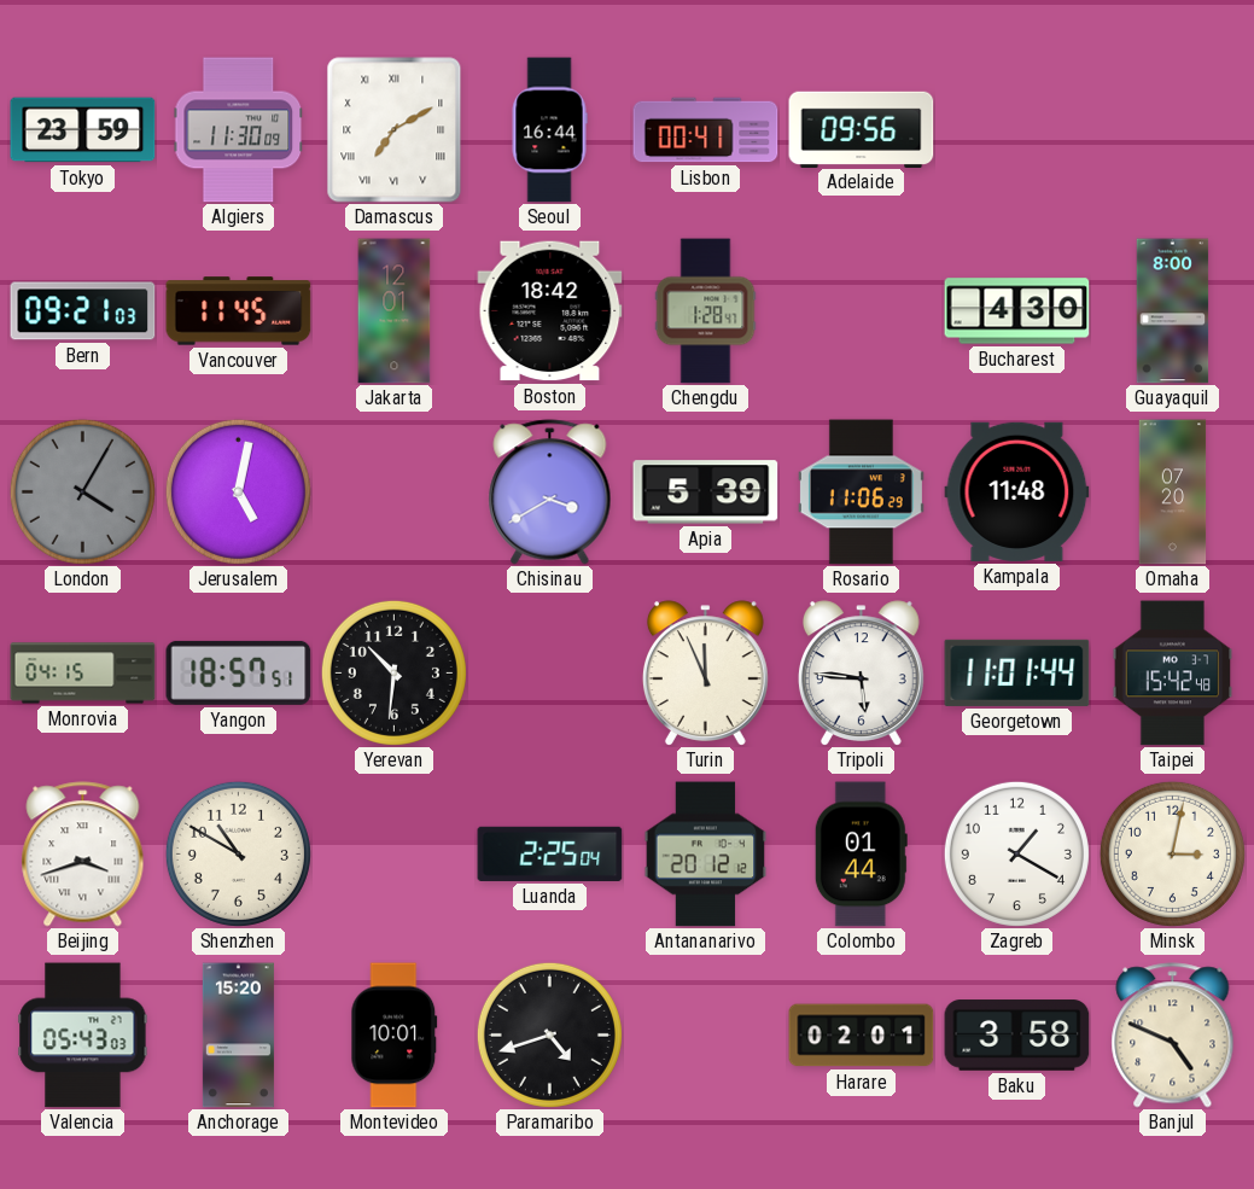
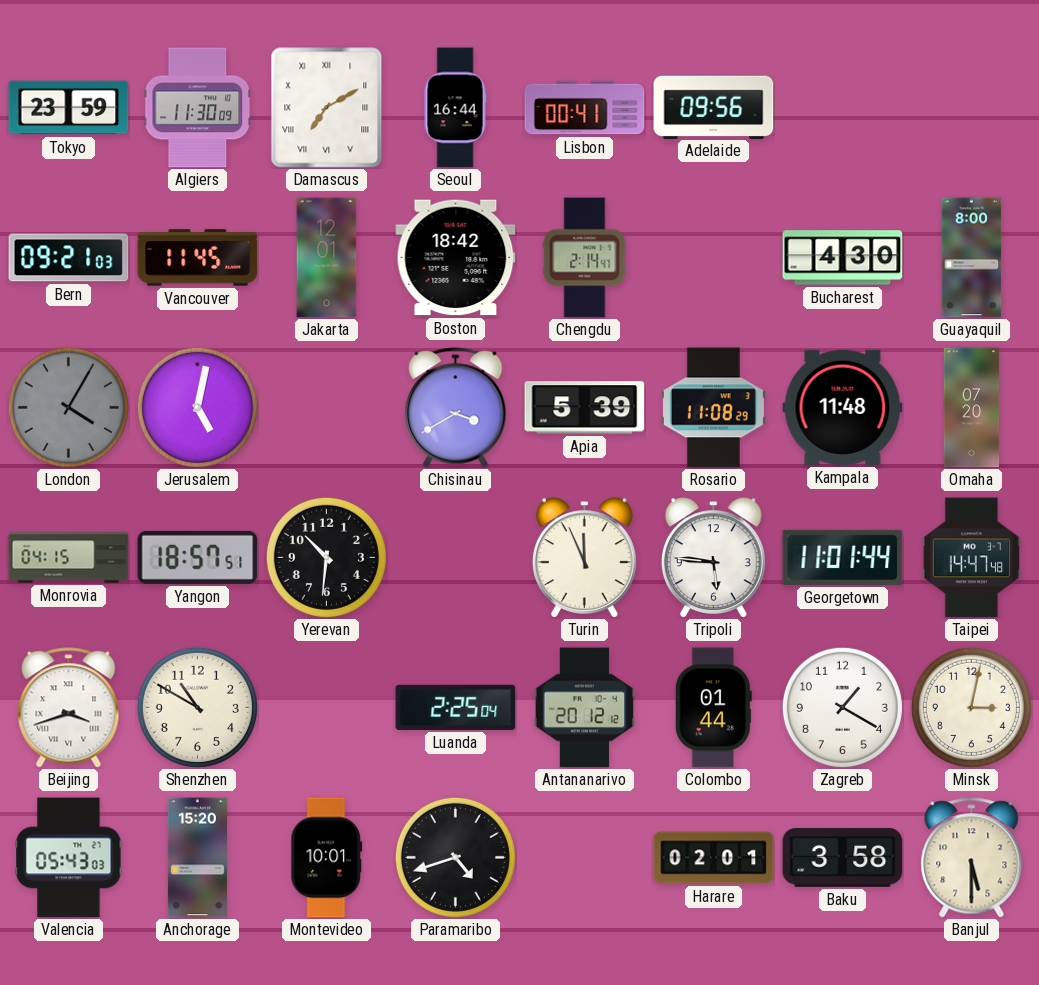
Chengdu: 1:28 -> 2:14 (585, 258)
Rosario: 11:06 -> 11:08 (713, 408)
Taipei: 15:42 -> 14:47 (972, 558)
Banjul: 4:49 -> 5:30 (972, 858)
